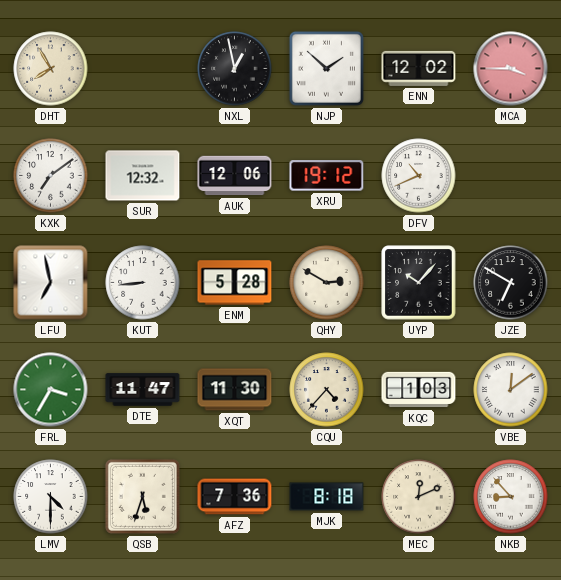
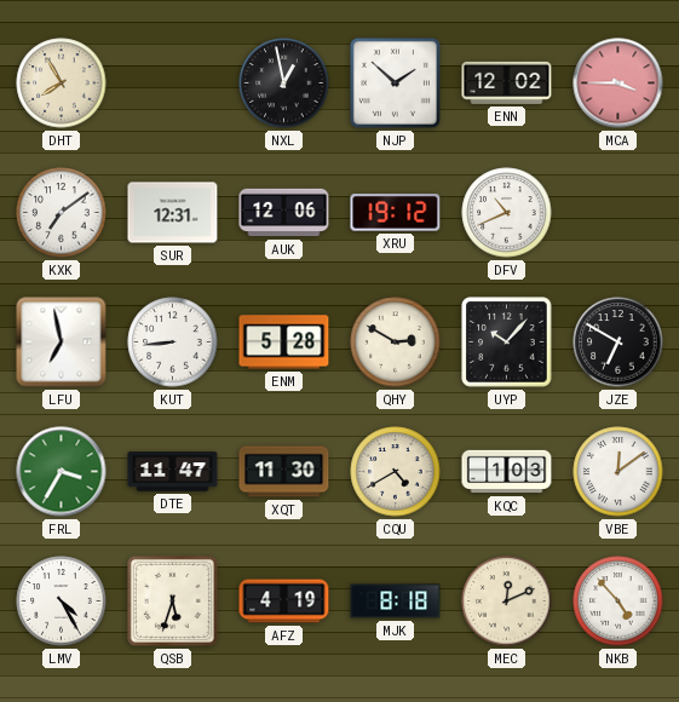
SUR: 12:32 -> 12:31 (173, 213)
CQU: 4:37 -> 4:40 (396, 472)
LMV: 4:30 -> 4:25 (62, 602)
AFZ: 7:36 -> 4:19 (284, 602)
NKB: 8:53 -> 4:53 (618, 602)
